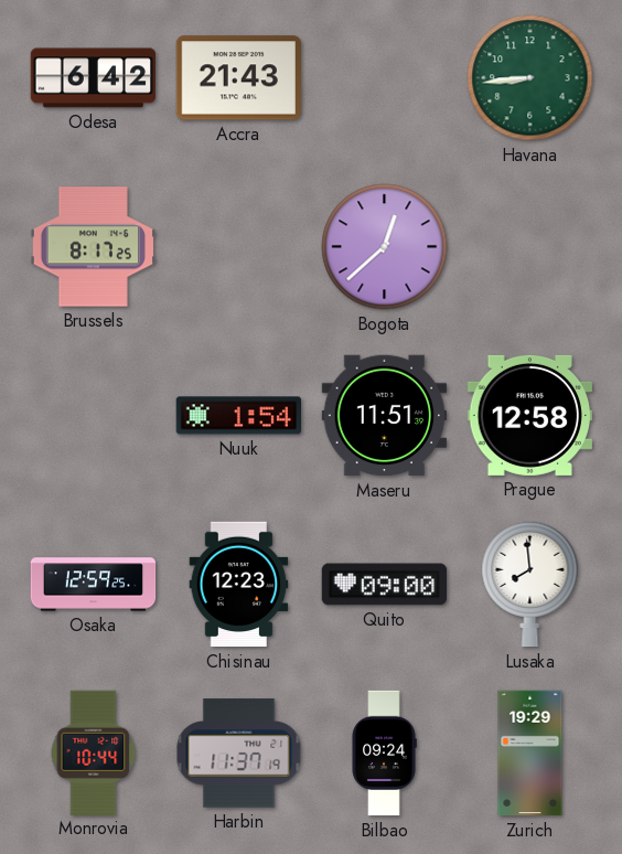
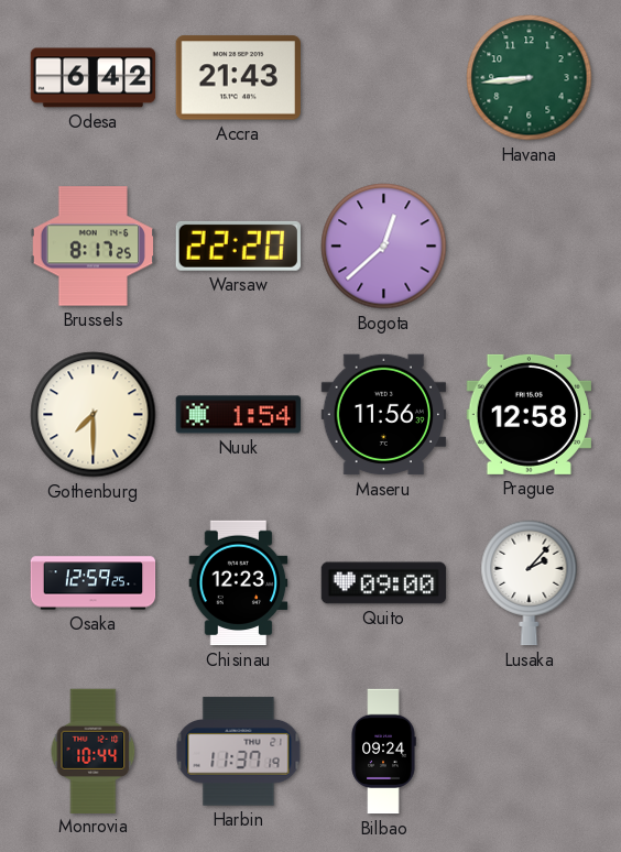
Warsaw: none -> 22:20 (238, 245)
Gothenburg: none -> 7:30 (94, 415)
Maseru: 11:51 -> 11:56 (384, 415)
Lusaka: 7:59 -> 2:07 (530, 583)
Zurich: 19:29 -> none (530, 754)
